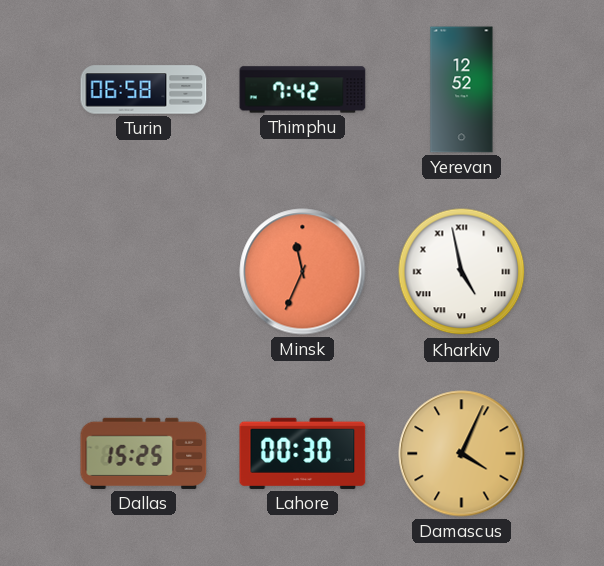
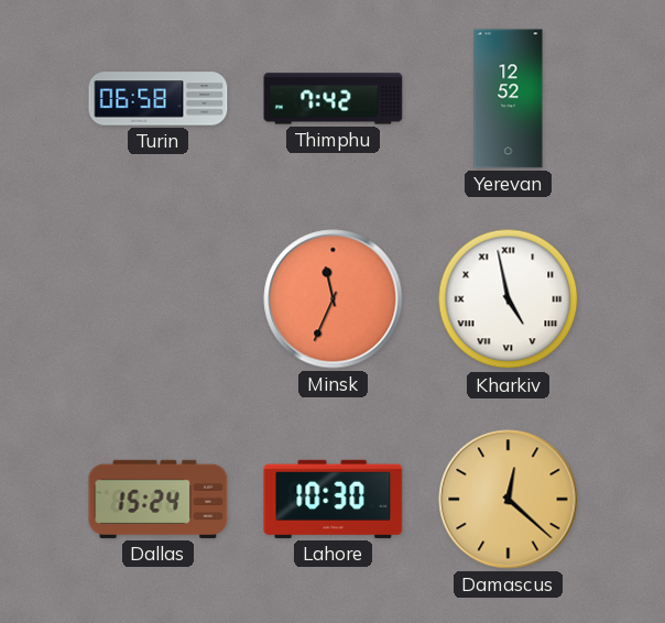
Dallas: 15:25 -> 15:24 (159, 499)
Lahore: 00:30 -> 10:30 (334, 499)
Damascus: 4:04 -> 12:22 (509, 500)
